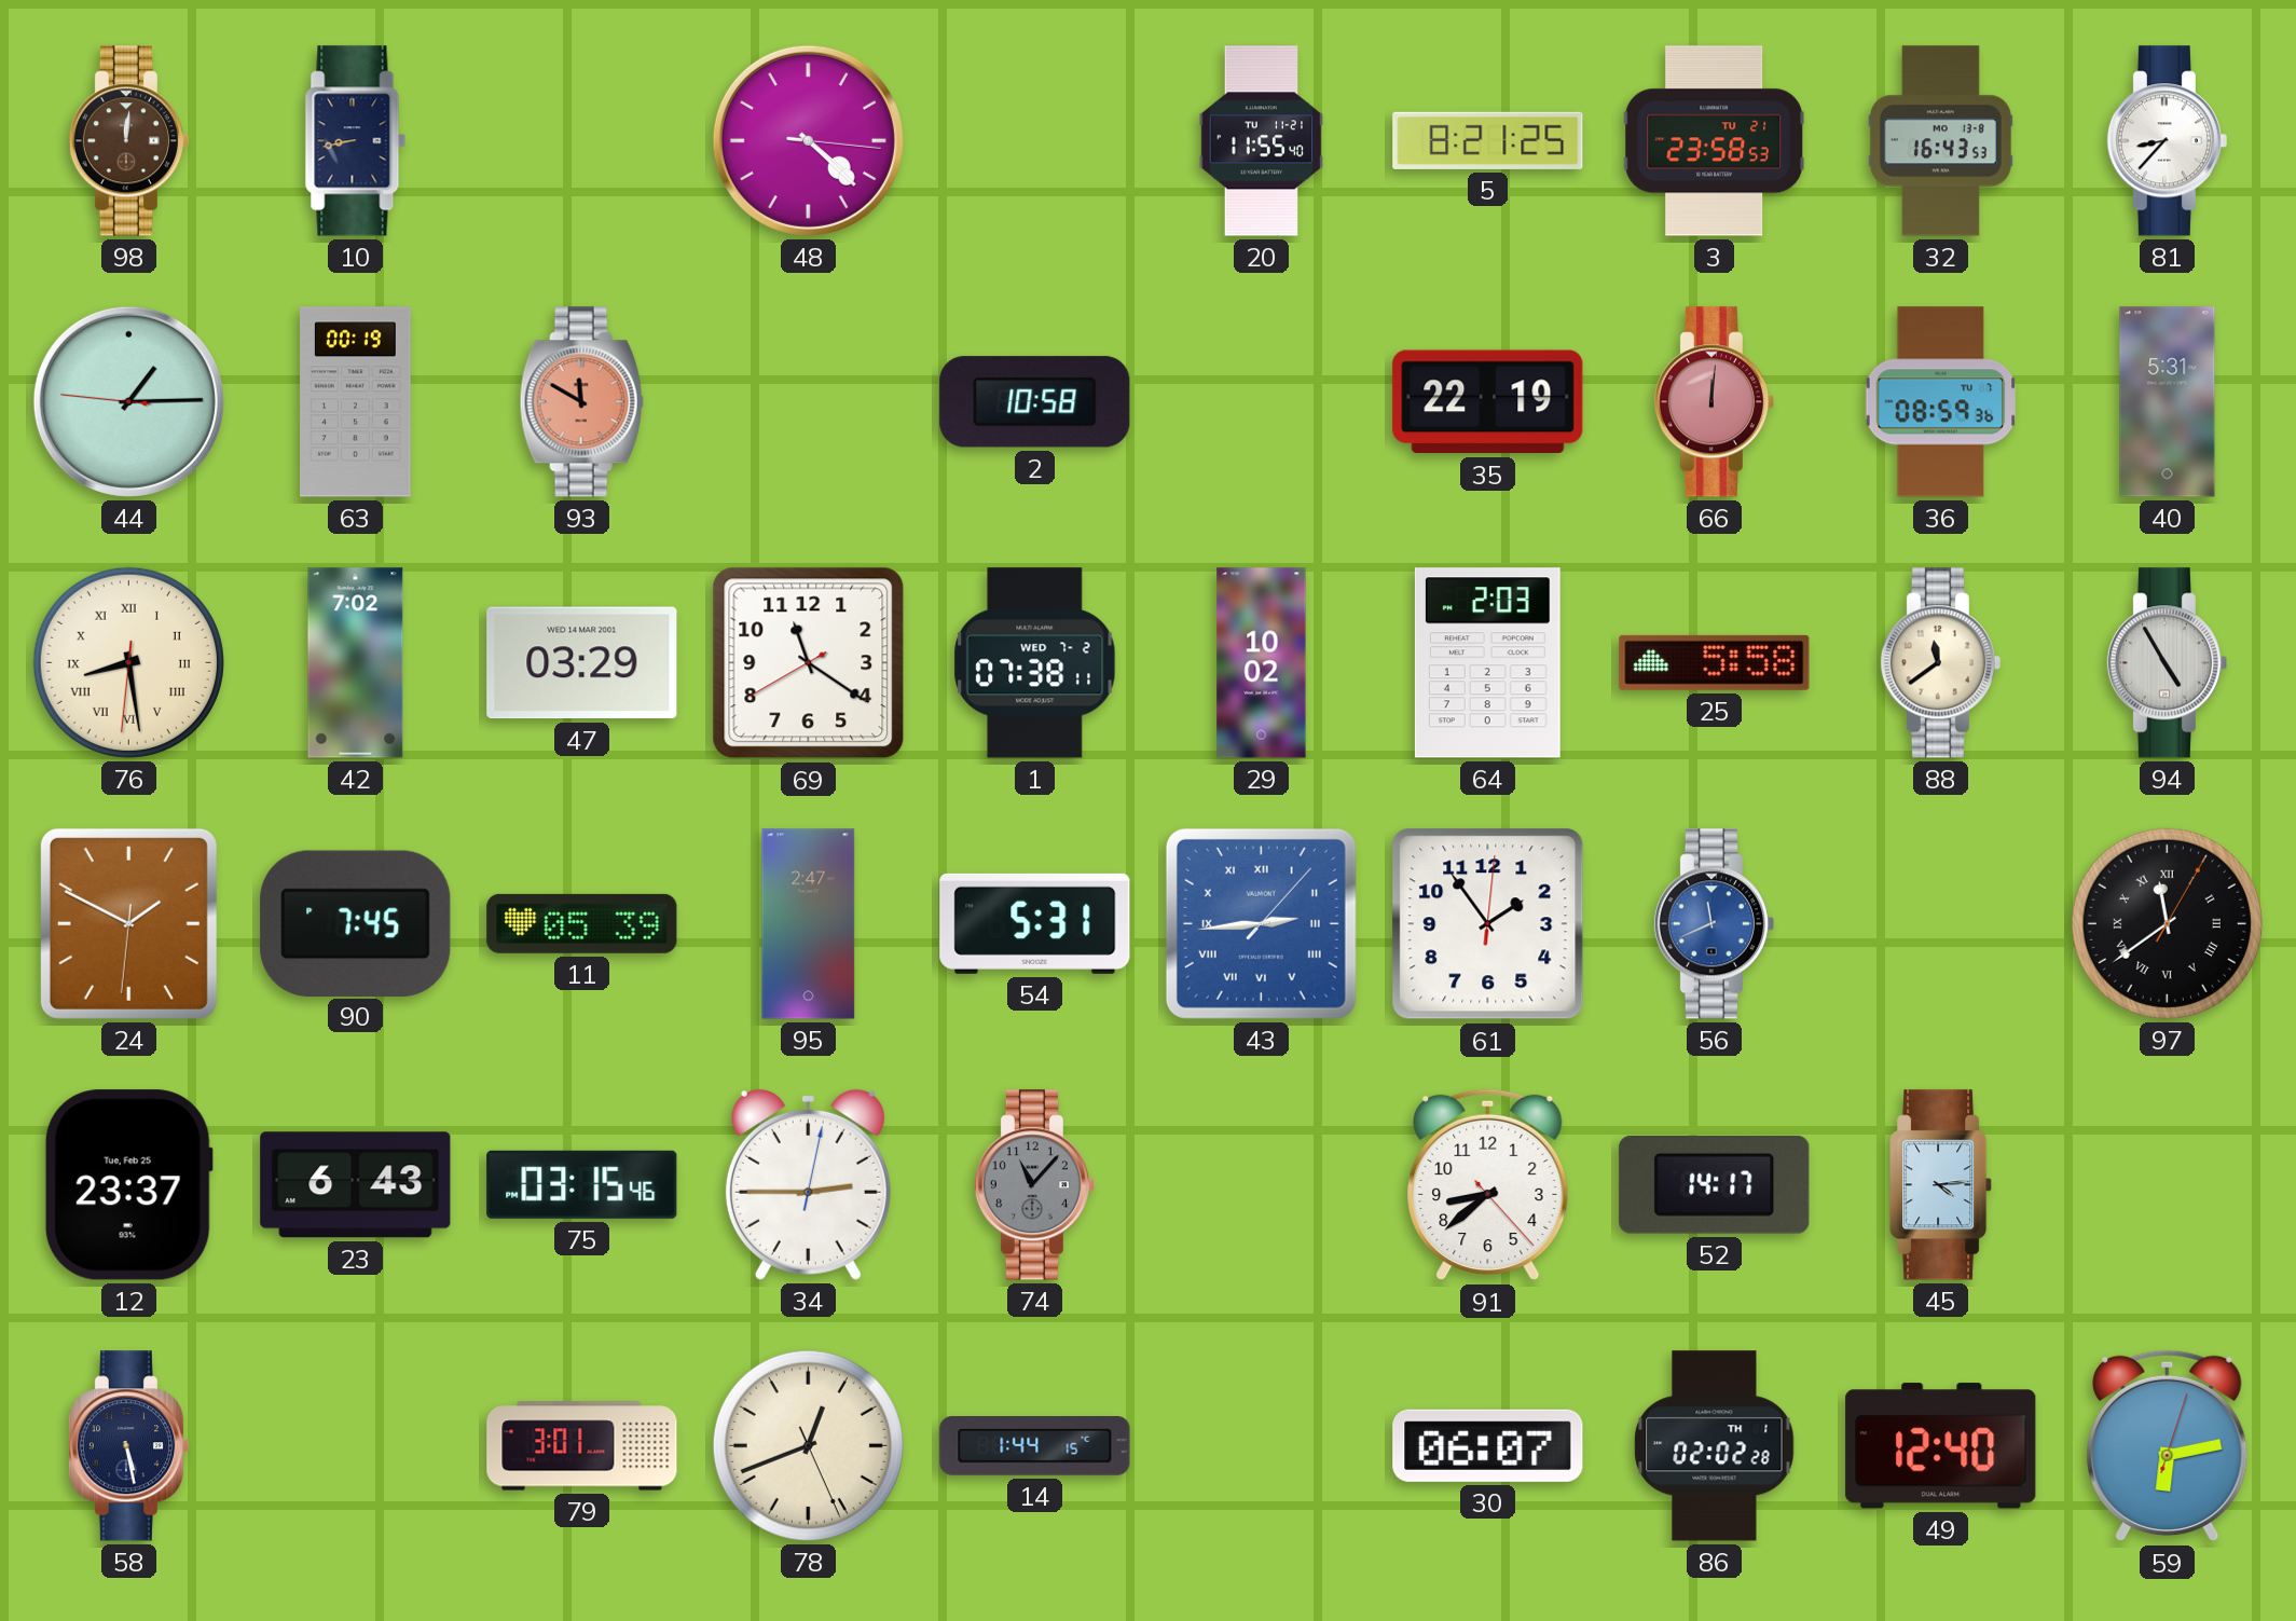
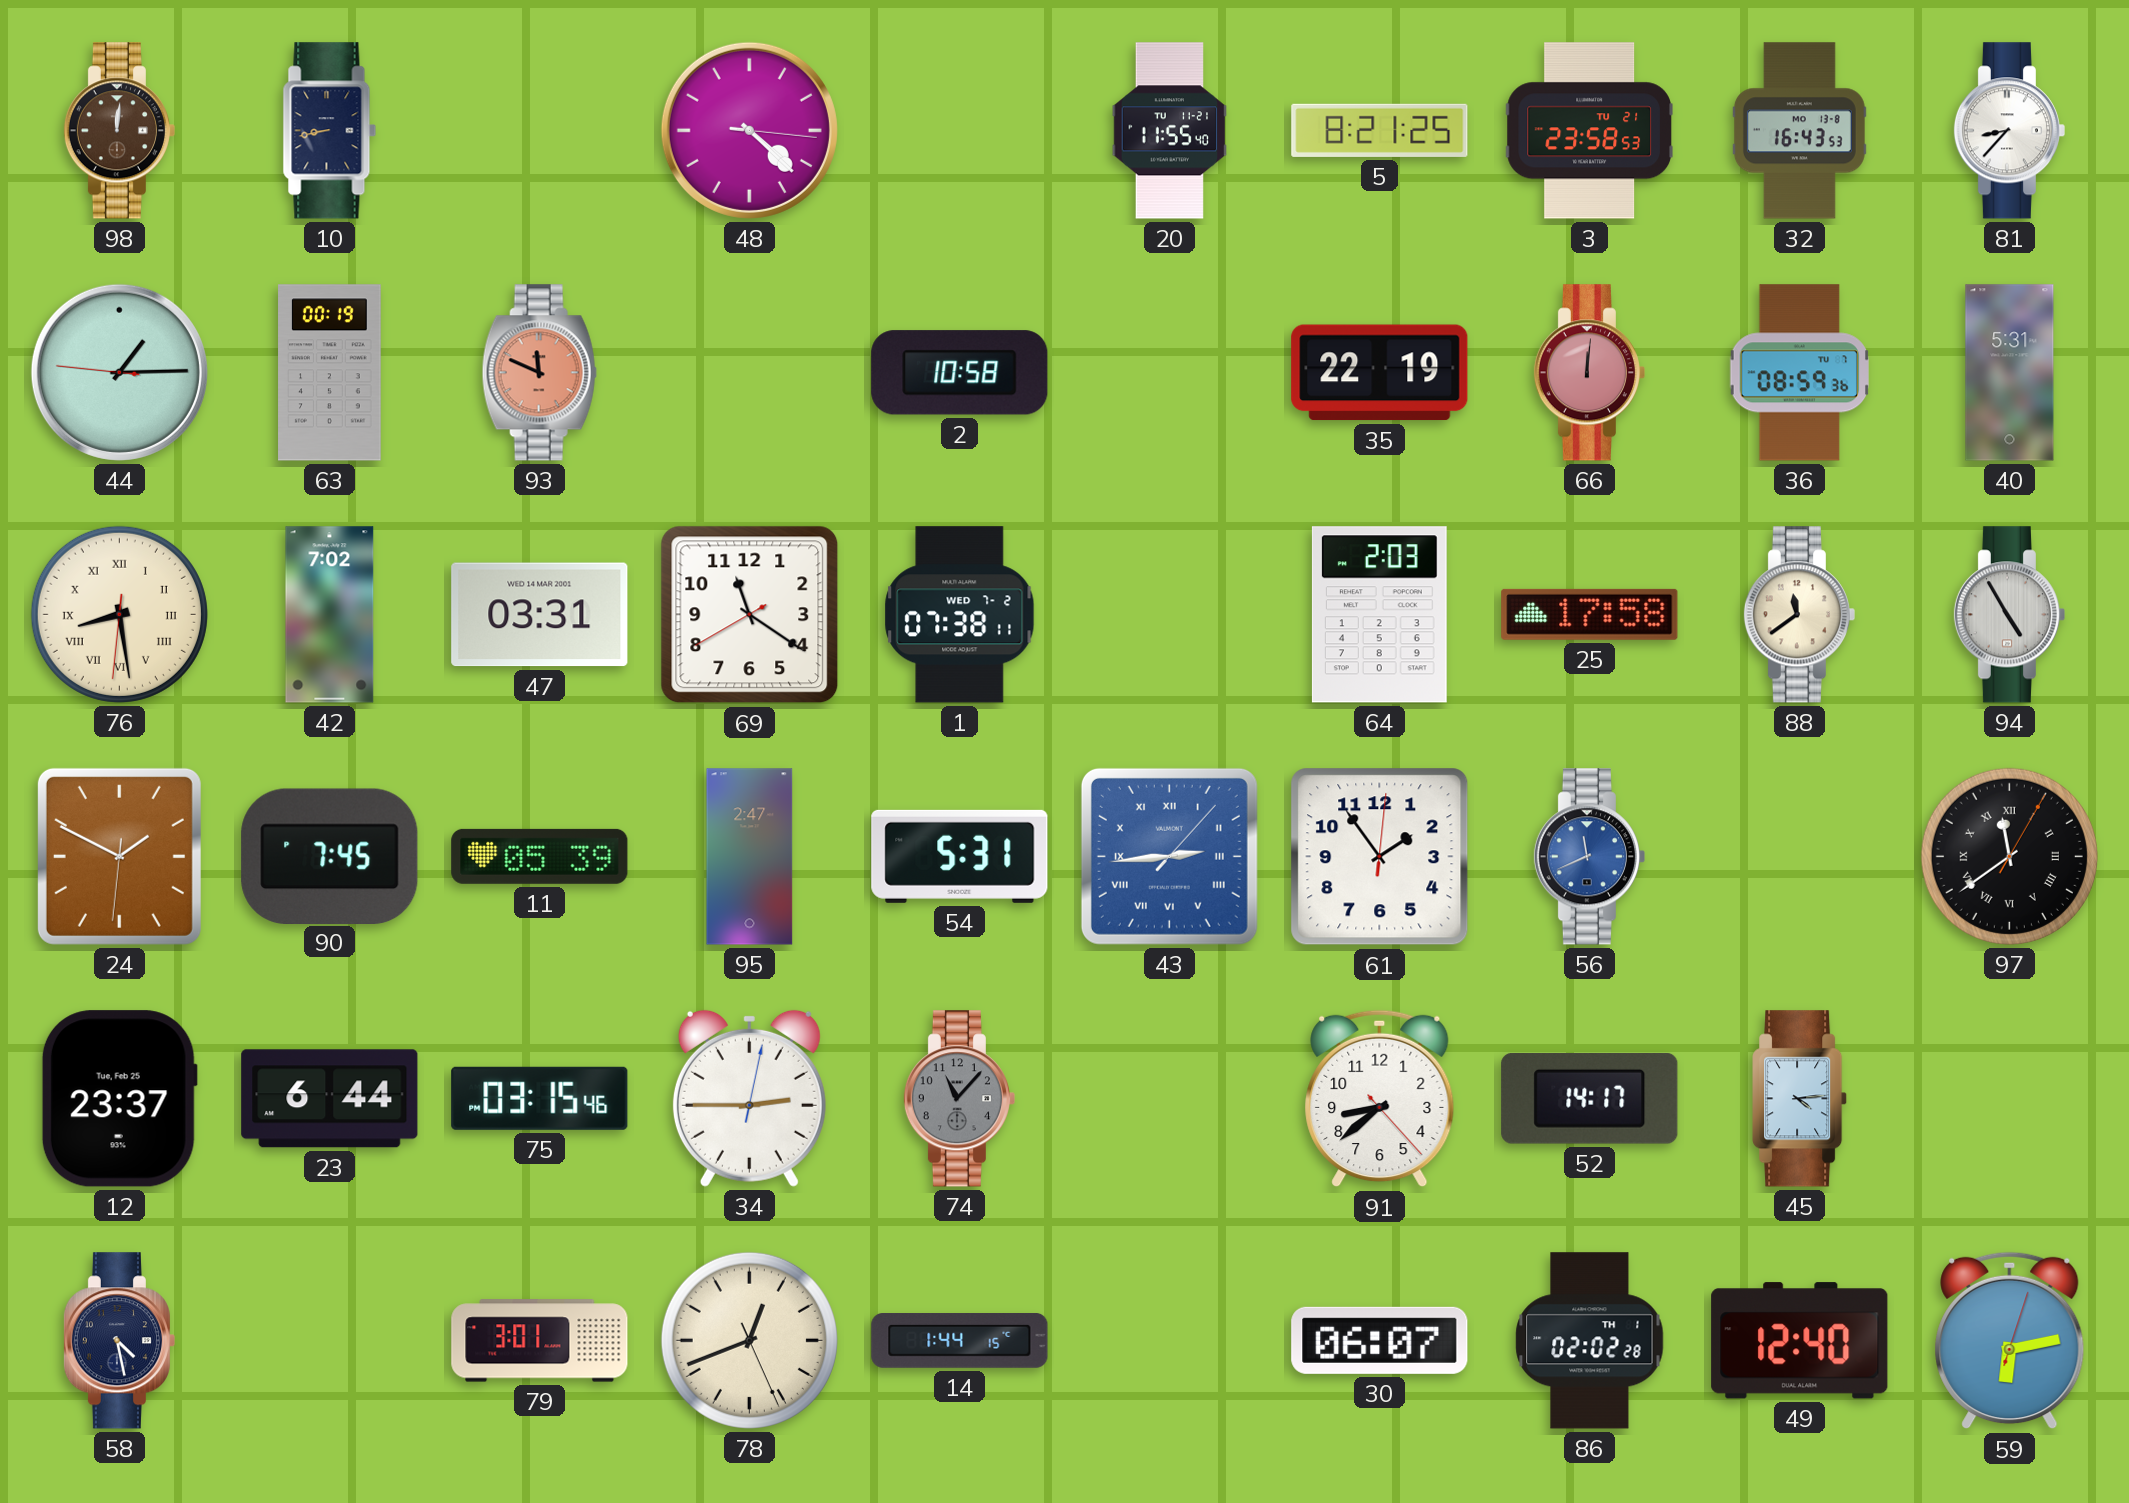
93: 11:50 -> 11:49 (539, 373)
47: 03:29 -> 03:31 (540, 615)
29: 10:02 -> none (1262, 663)
25: 5:58 -> 17:58 (1590, 614)
23: 6:43 -> 6:44 (330, 1099)
58: 5:28 -> 4:28 (119, 1341)
